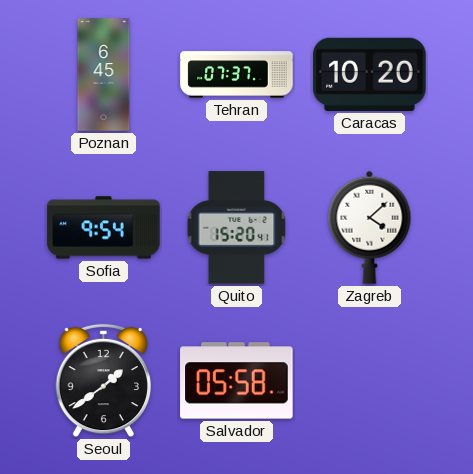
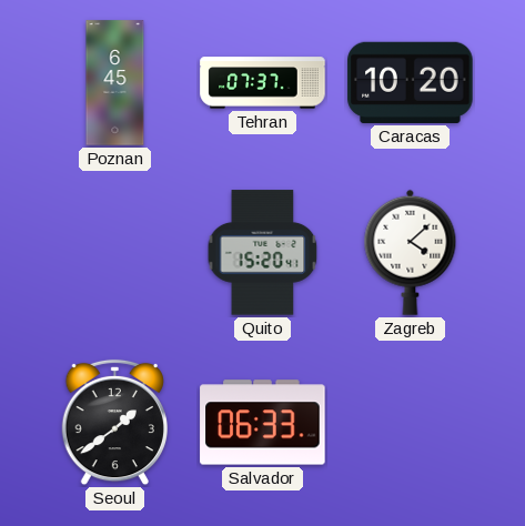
Sofia: 9:54 -> none (104, 228)
Salvador: 05:58 -> 06:33 (263, 423)
